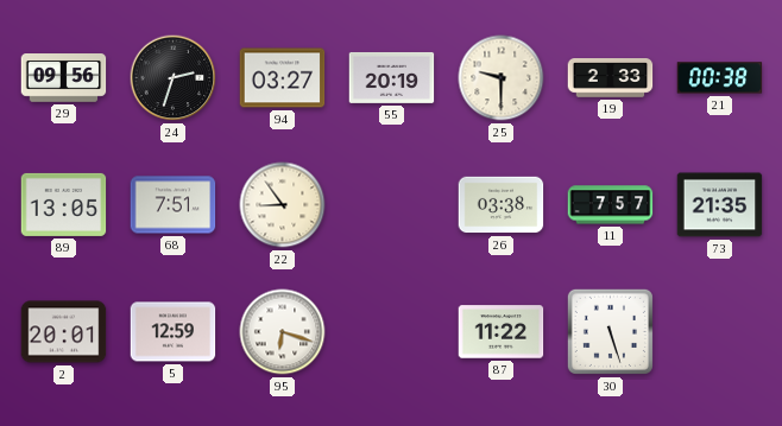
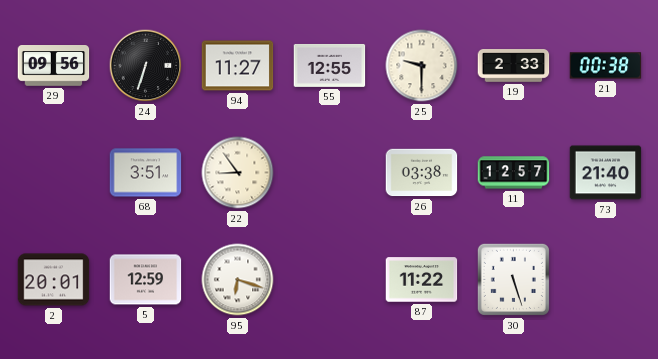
24: 2:33 -> 6:33 (146, 66)
94: 03:27 -> 11:27 (238, 66)
55: 20:19 -> 12:55 (330, 65)
89: 13:05 -> none (64, 204)
68: 7:51 -> 3:51 (146, 173)
11: 7:57 -> 12:57 (514, 173)
73: 21:35 -> 21:40 (606, 173)
